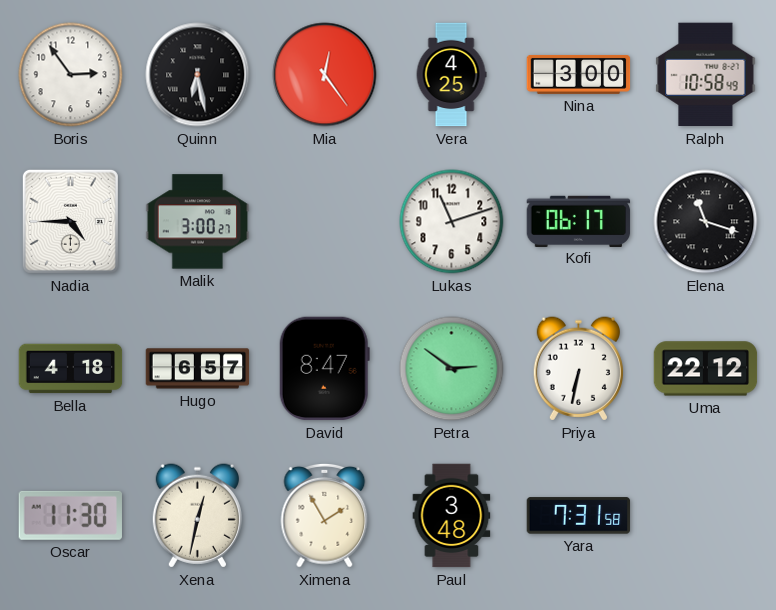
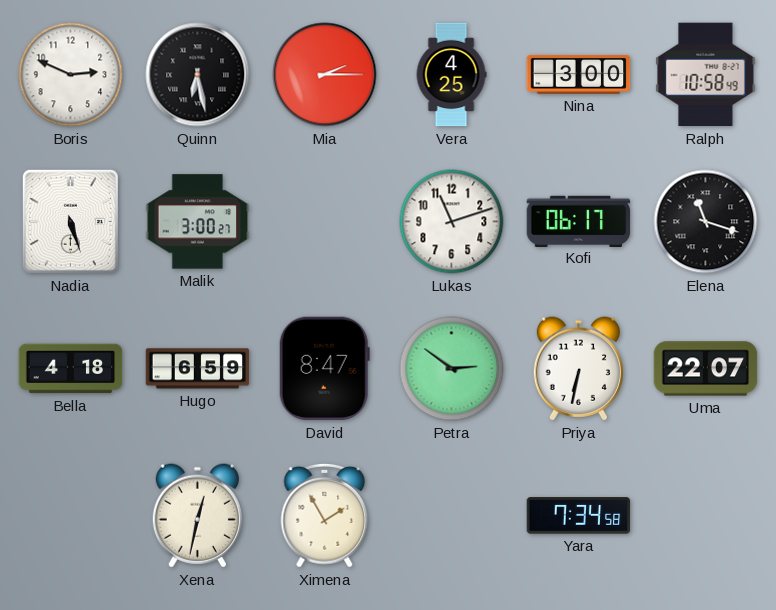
Boris: 2:54 -> 2:49 (71, 75)
Mia: 12:24 -> 2:15 (325, 75)
Nadia: 4:45 -> 5:27 (70, 221)
Hugo: 6:57 -> 6:59 (198, 369)
Uma: 22:12 -> 22:07 (706, 369)
Oscar: 11:30 -> none (70, 515)
Paul: 3:48 -> none (452, 516)
Yara: 7:31 -> 7:34 (579, 516)
